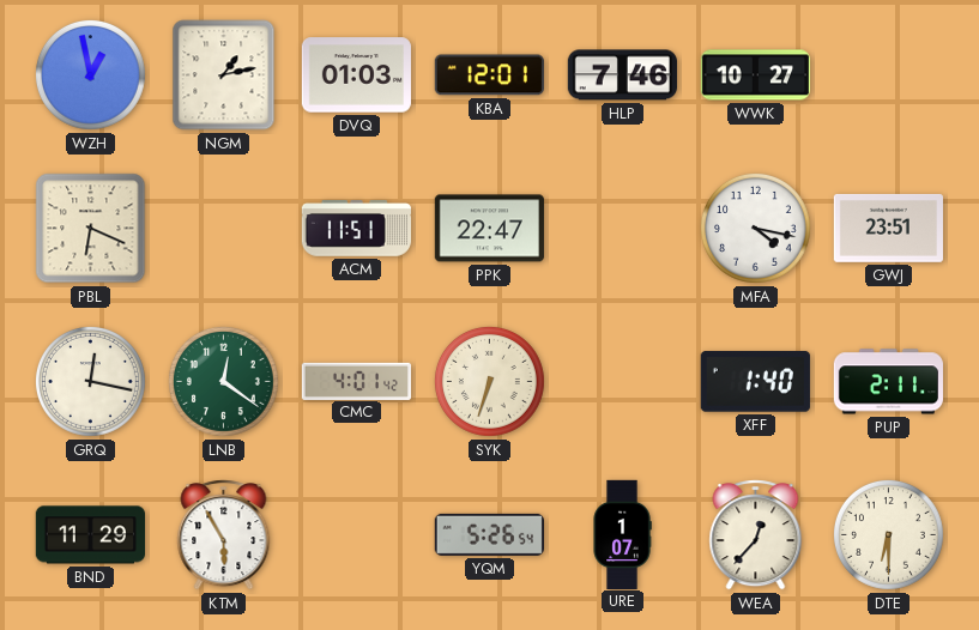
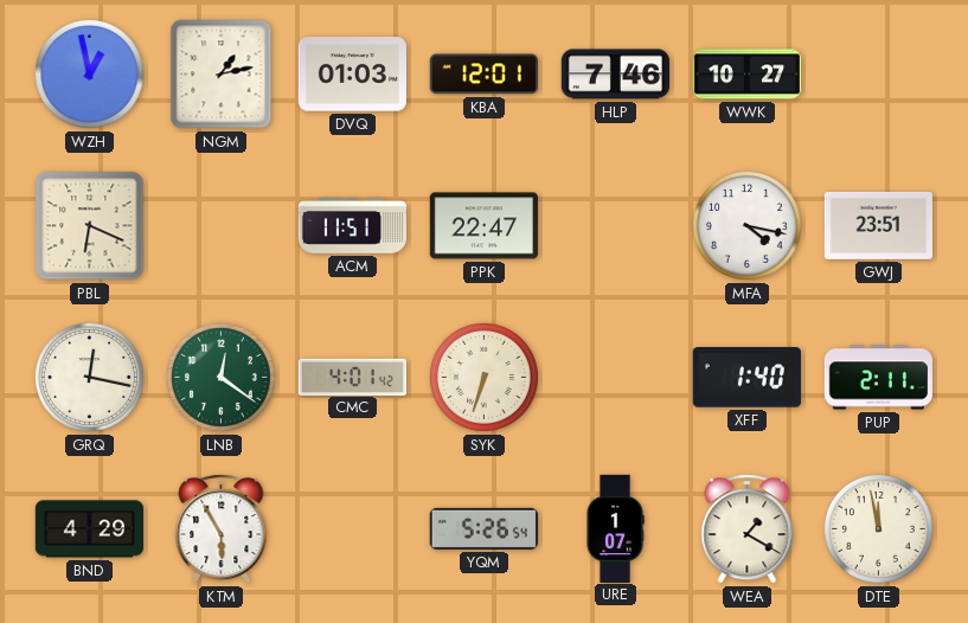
BND: 11:29 -> 4:29 (89, 529)
WEA: 12:37 -> 1:20 (748, 529)
DTE: 6:30 -> 11:58 (878, 528)
